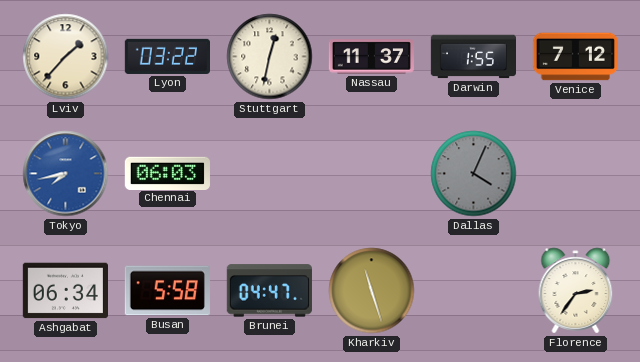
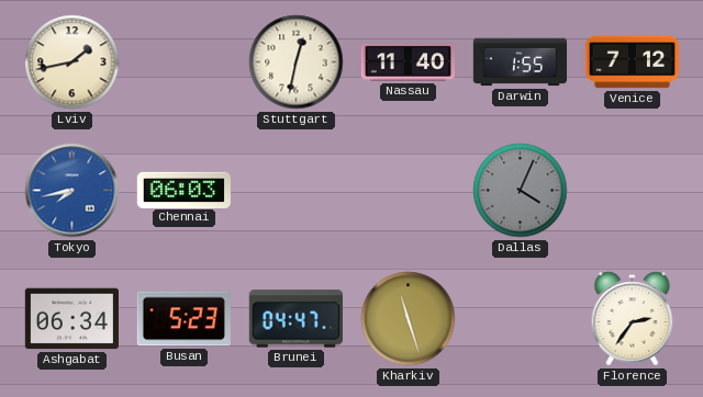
Lviv: 1:37 -> 1:43 (72, 63)
Lyon: 03:22 -> none (167, 56)
Nassau: 11:37 -> 11:40 (408, 63)
Busan: 5:58 -> 5:23 (183, 319)
